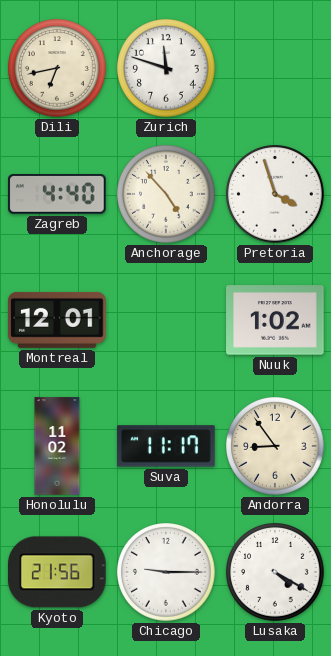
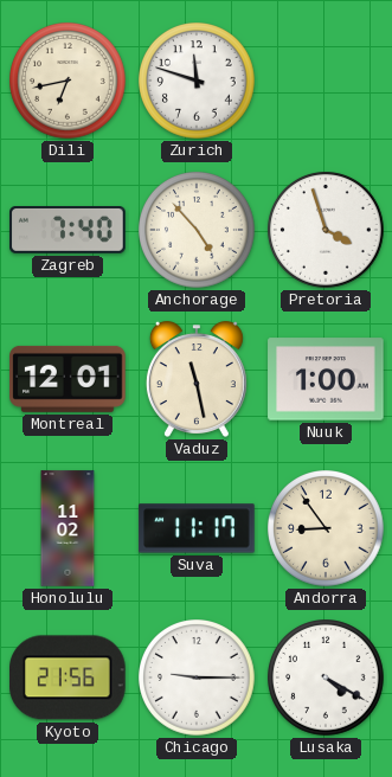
Zagreb: 4:40 -> 7:40 (68, 231)
Vaduz: none -> 11:28 (197, 379)
Nuuk: 1:02 -> 1:00 (326, 379)
